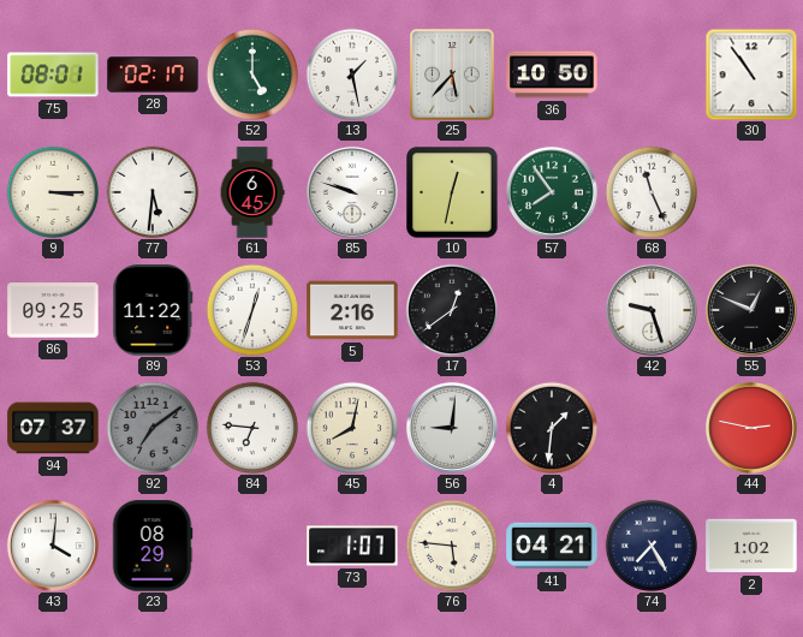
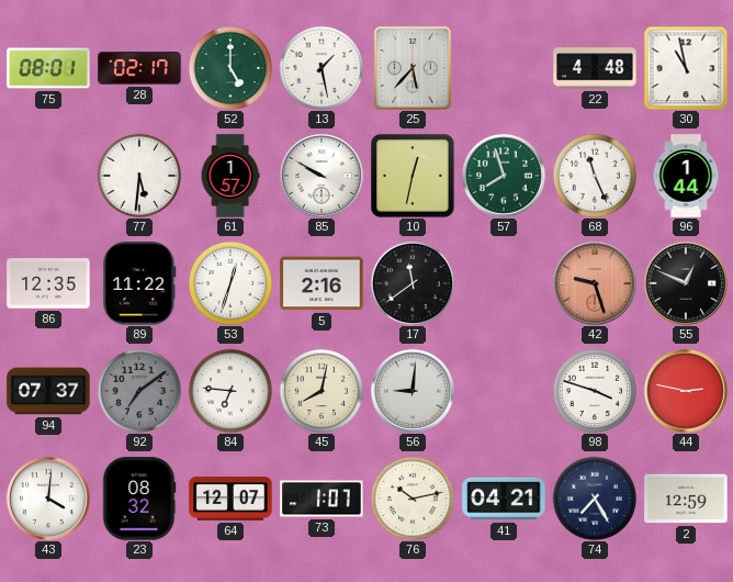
36: 10:50 -> none (552, 75)
22: none -> 4:48 (595, 68)
30: 10:54 -> 10:58 (686, 68)
9: 3:15 -> none (53, 192)
61: 6:45 -> 1:57 (230, 176)
85: 9:48 -> 9:50 (322, 176)
57: 7:54 -> 7:57 (504, 176)
96: none -> 1:44 (686, 176)
86: 09:25 -> 12:35 (48, 283)
17: 12:39 -> 11:39 (413, 283)
42 dial: white -> salmon (595, 283)
4: 1:31 -> none (552, 428)
98: none -> 3:48 (595, 391)
23: 08:29 -> 08:32 (139, 499)
64: none -> 12:07 (230, 499)
76: 5:46 -> 10:13 (413, 499)
2: 1:02 -> 12:59 (686, 499)
